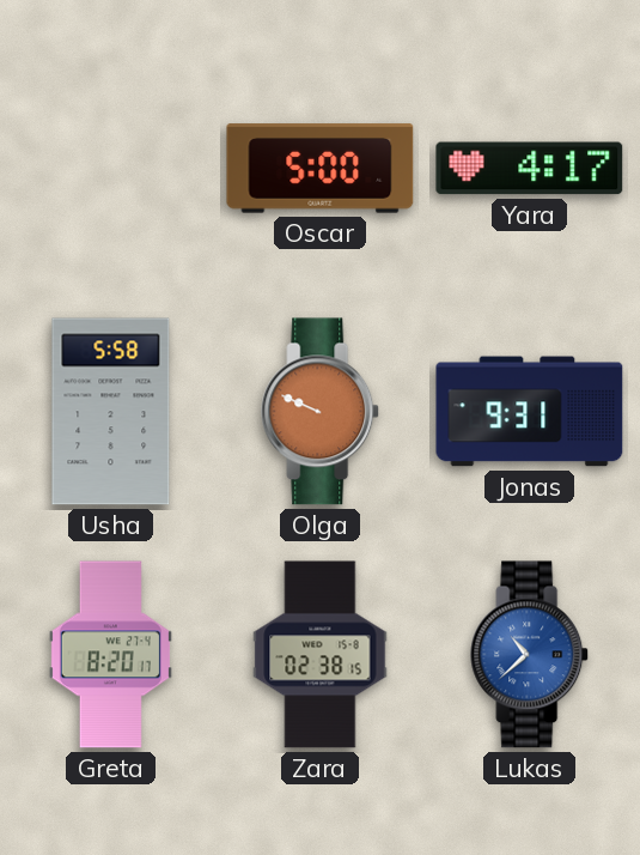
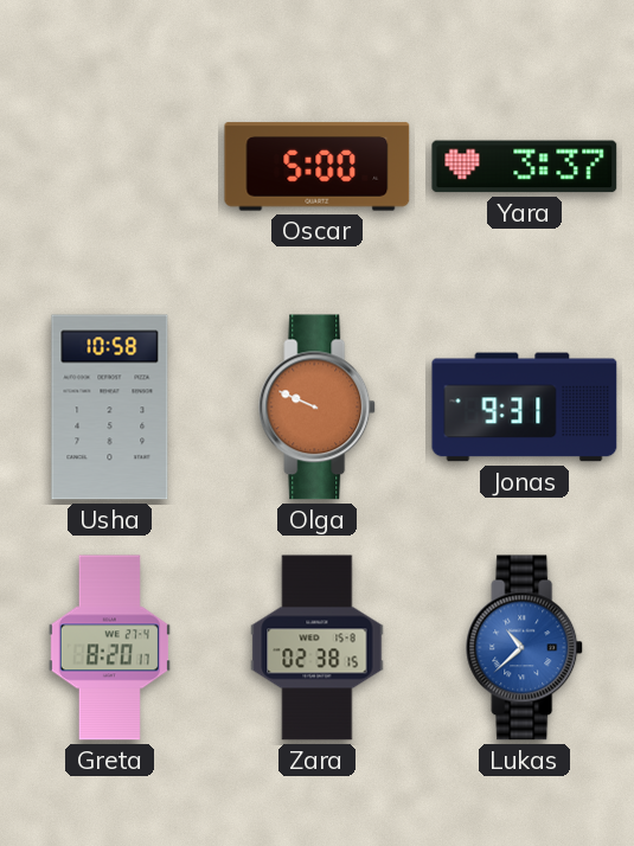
Yara: 4:17 -> 3:37 (525, 167)
Usha: 5:58 -> 10:58 (110, 408)
